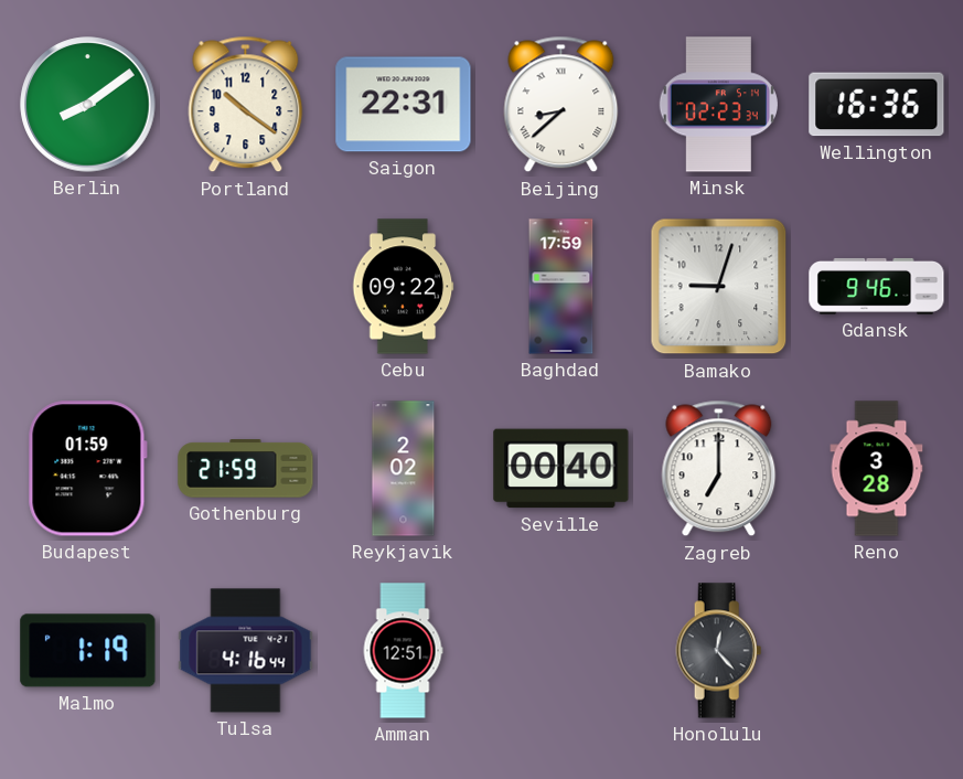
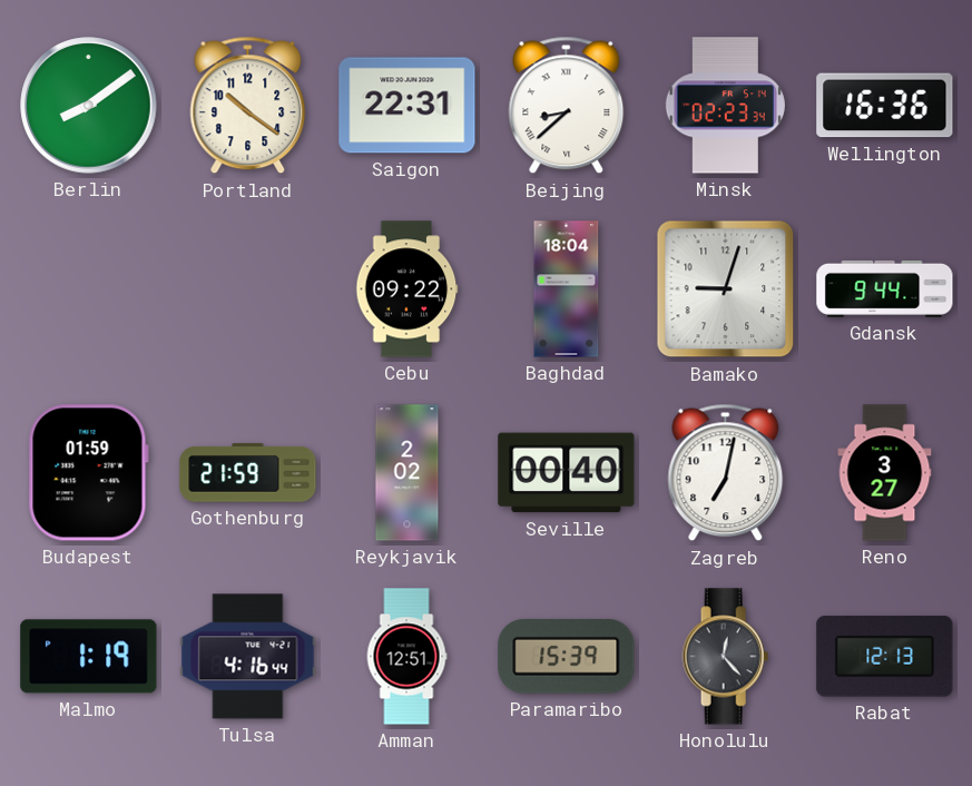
Baghdad: 17:59 -> 18:04 (567, 289)
Gdansk: 9:46 -> 9:44 (885, 288)
Zagreb: 7:00 -> 7:02 (726, 473)
Reno: 3:28 -> 3:27 (885, 473)
Paramaribo: none -> 15:39 (567, 657)
Rabat: none -> 12:13 (885, 657)
